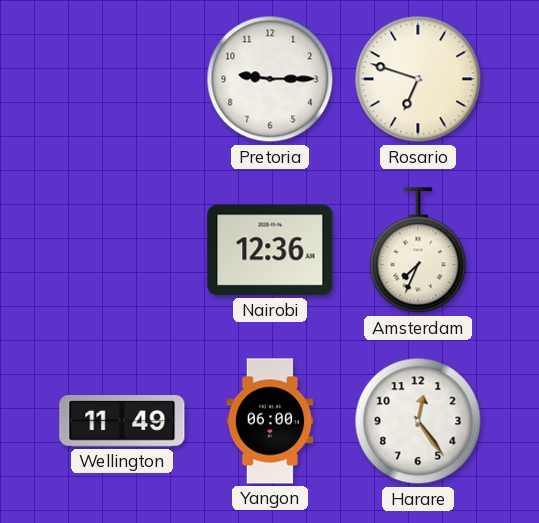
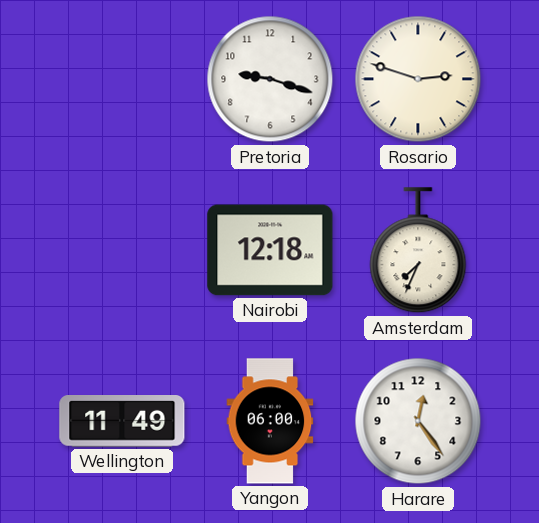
Pretoria: 9:15 -> 9:18 (270, 79)
Rosario: 6:48 -> 2:48 (418, 79)
Nairobi: 12:36 -> 12:18 (270, 250)
